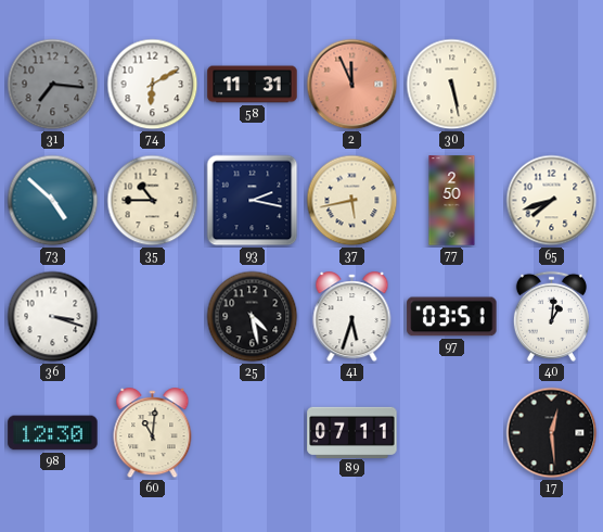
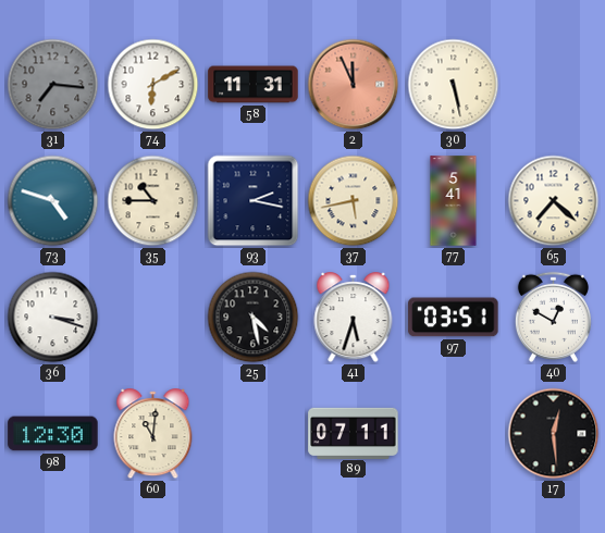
73: 4:52 -> 4:48 (53, 201)
77: 2:50 -> 5:41 (454, 201)
65: 7:42 -> 7:22 (554, 201)
40: 1:01 -> 12:50 (553, 317)
